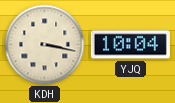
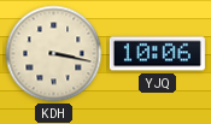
YJQ: 10:04 -> 10:06 (157, 54)
